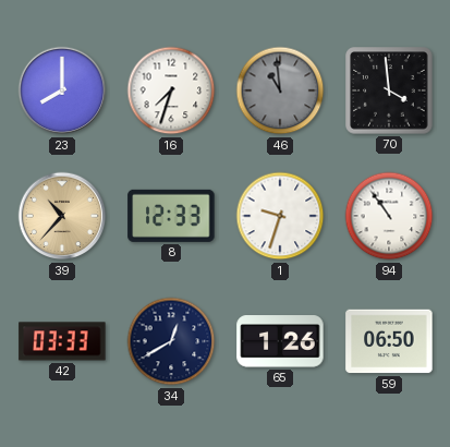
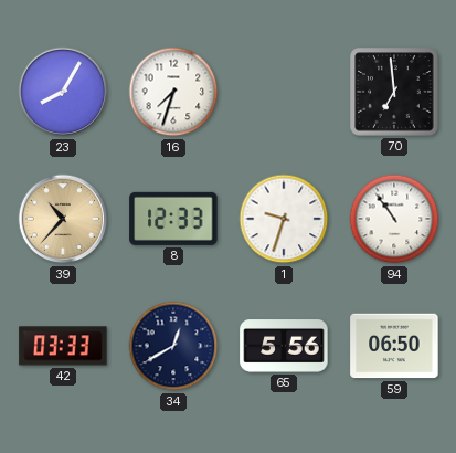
23: 8:00 -> 8:05 (63, 92)
46: 10:59 -> none (280, 90)
70: 3:59 -> 6:59 (394, 92)
65: 1:26 -> 5:56 (284, 346)
